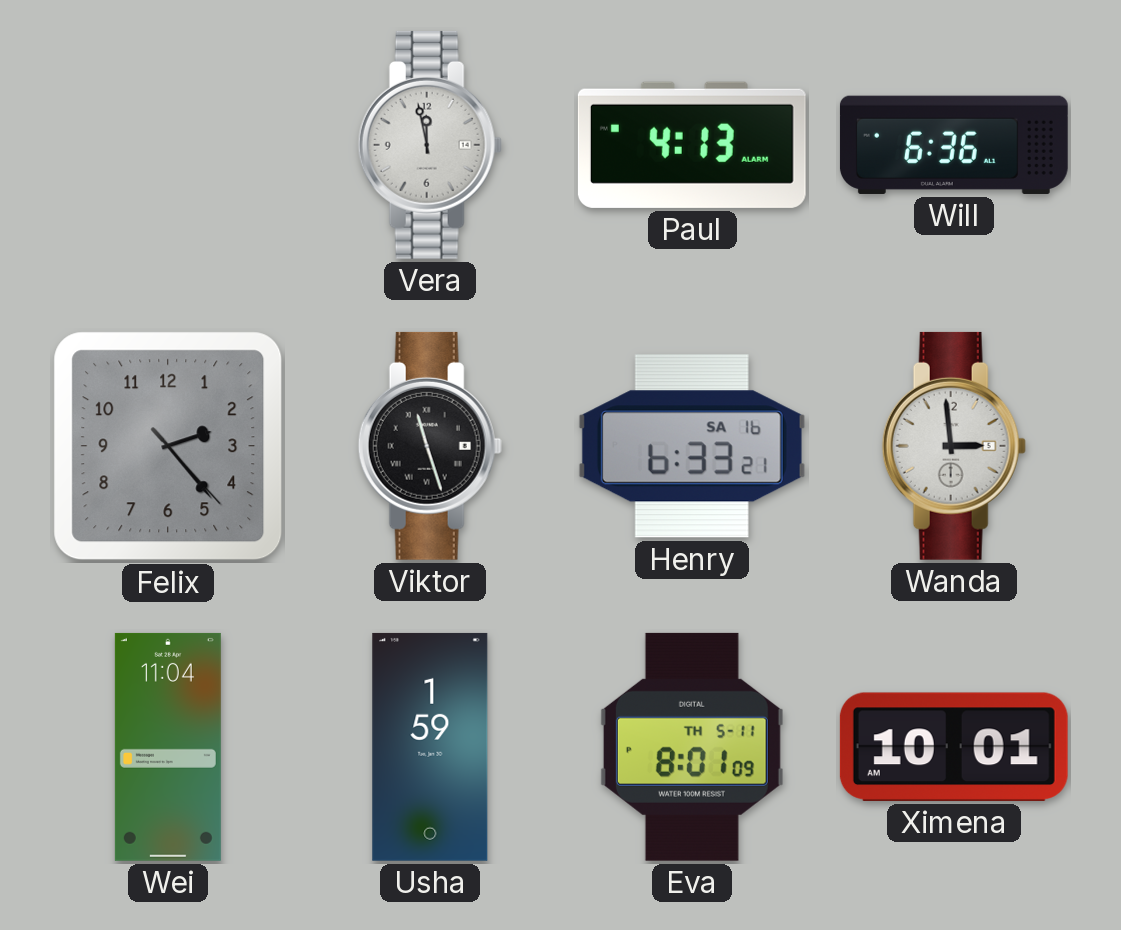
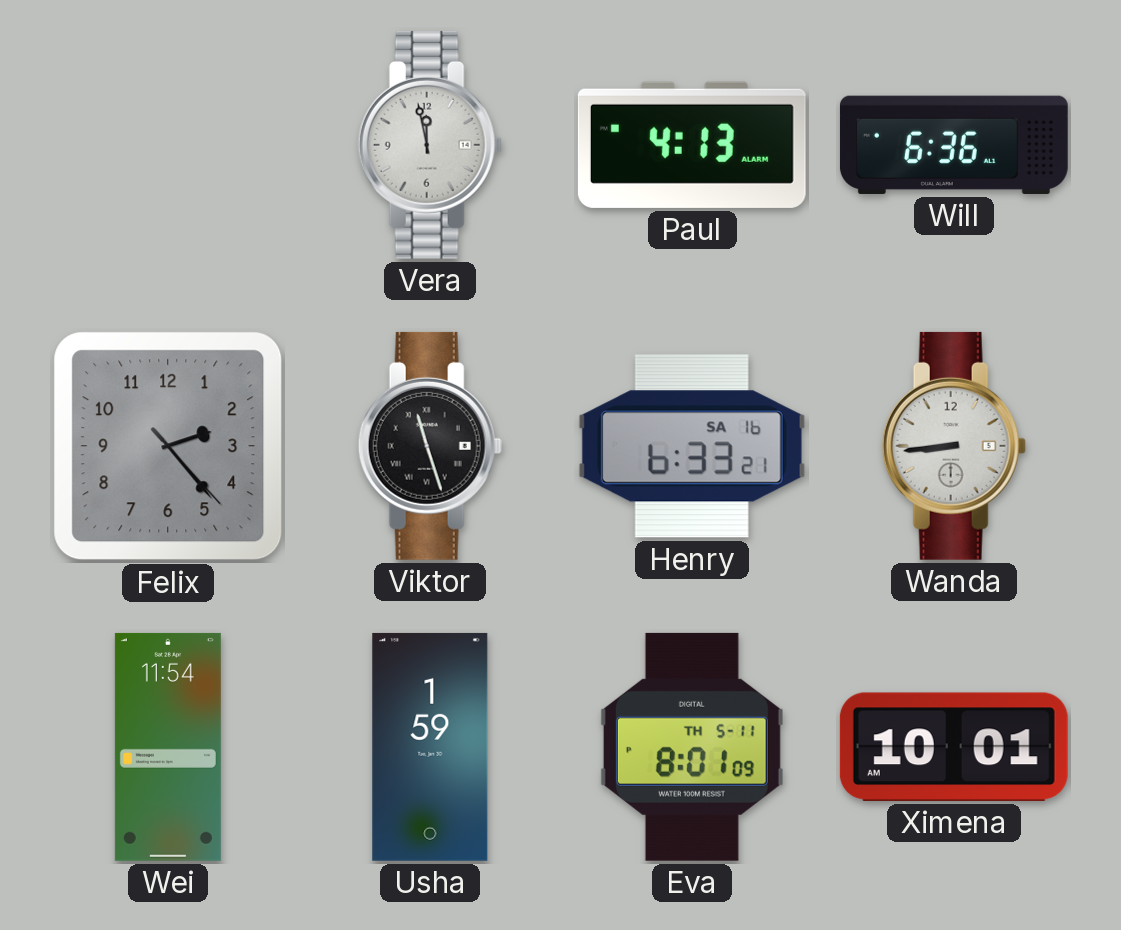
Wanda: 2:59 -> 8:44 (954, 446)
Wei: 11:04 -> 11:54 (168, 747)
